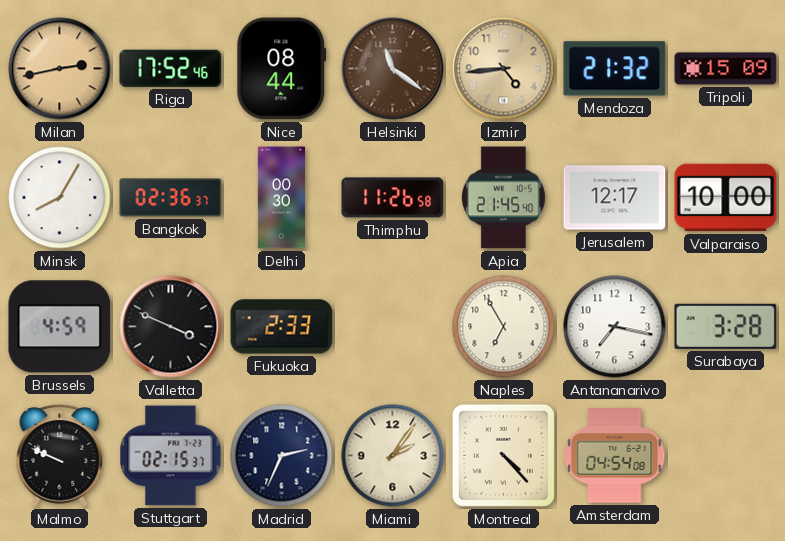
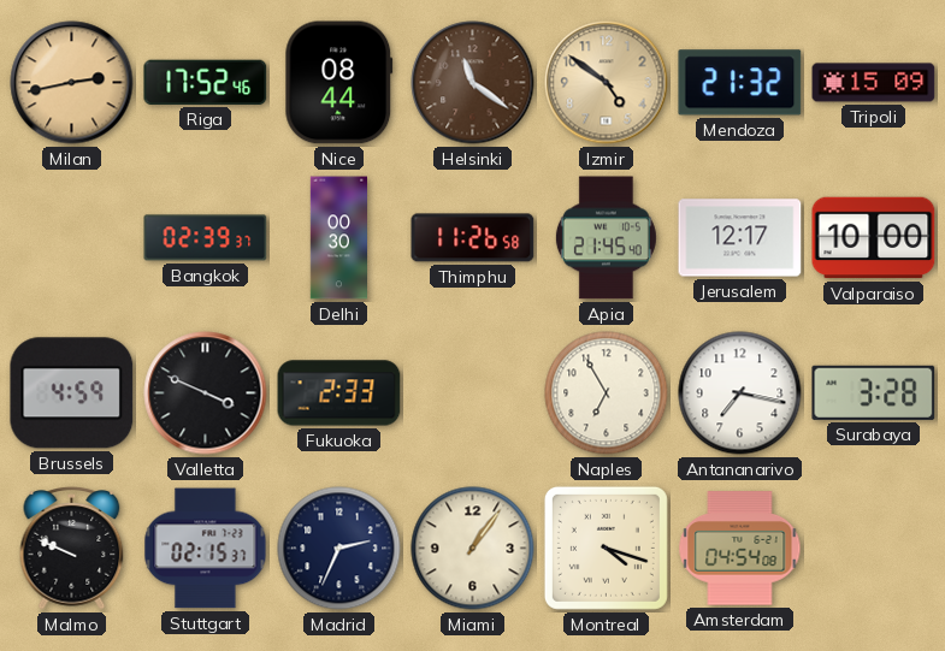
Izmir: 4:44 -> 4:51 (607, 83)
Minsk: 8:05 -> none (60, 198)
Bangkok: 02:36 -> 02:39 (206, 238)
Miami: 2:06 -> 1:06 (473, 549)
Montreal: 4:23 -> 4:18 (606, 548)
